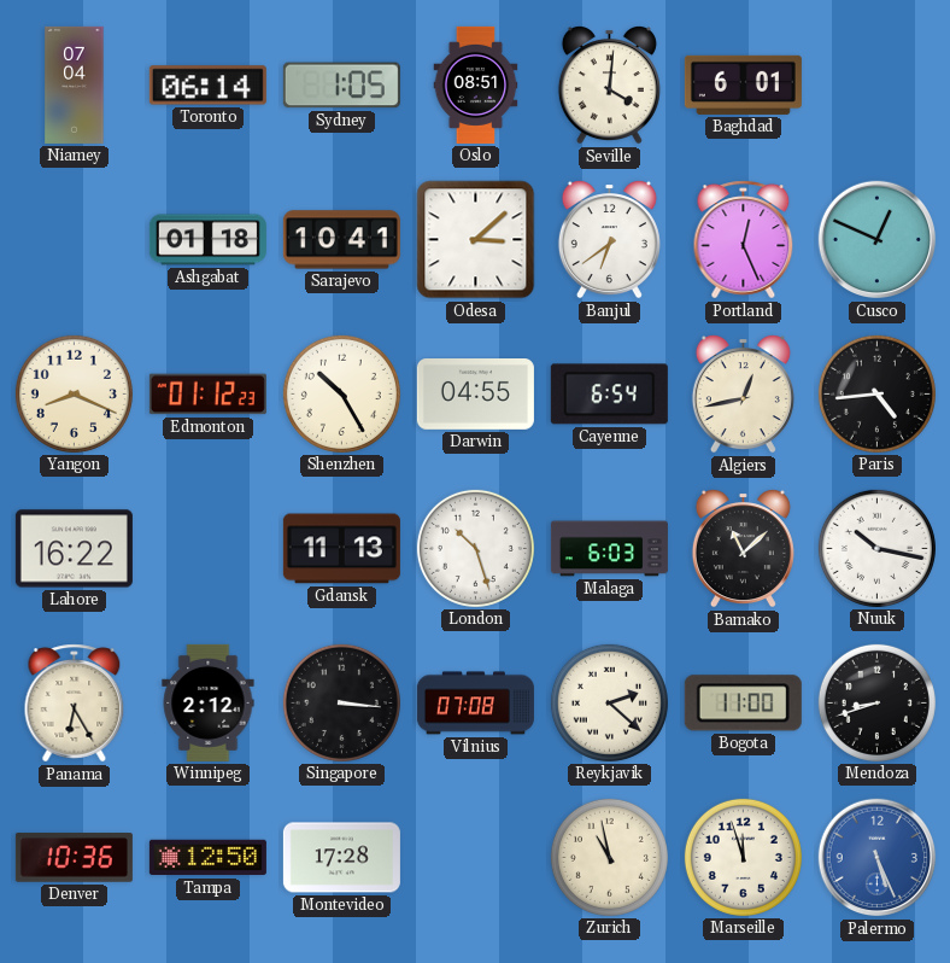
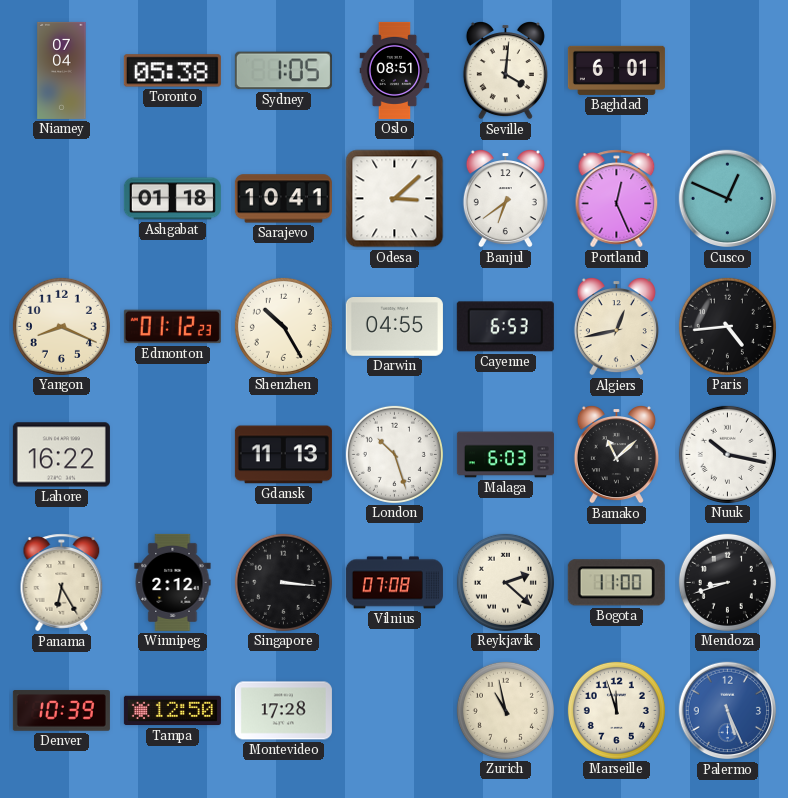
Toronto: 06:14 -> 05:38 (172, 71)
Cayenne: 6:54 -> 6:53 (505, 327)
Denver: 10:36 -> 10:39 (61, 711)
